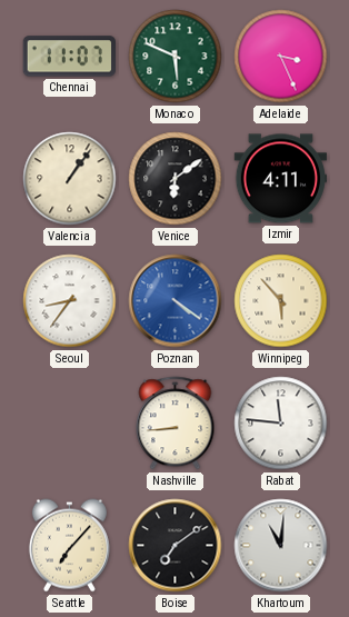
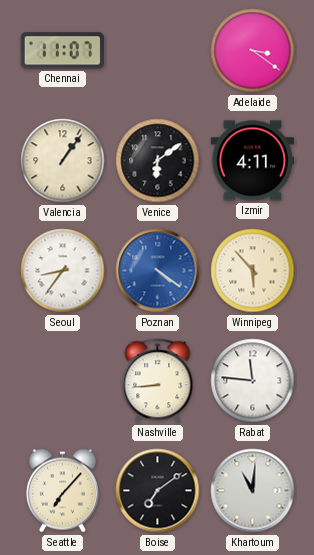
Monaco: 5:49 -> none (176, 57)
Adelaide: 3:26 -> 3:21 (253, 51)
